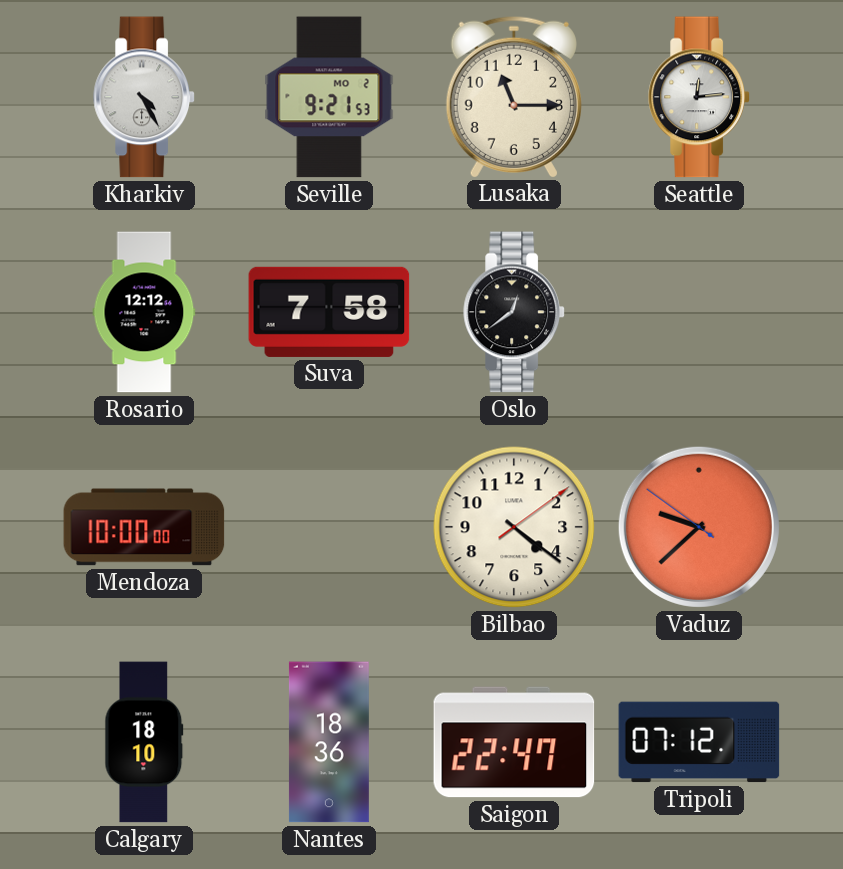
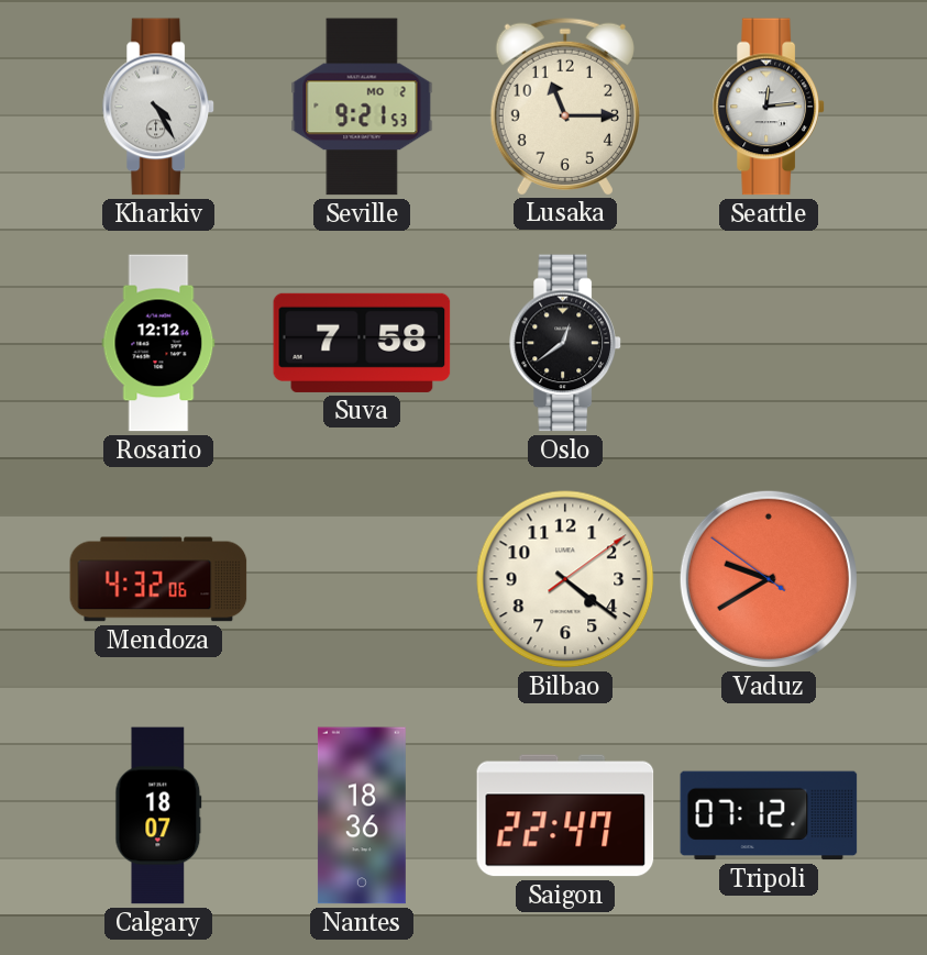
Mendoza: 10:00 -> 4:32 (158, 579)
Vaduz: 9:37 -> 9:39 (769, 579)
Calgary: 18:10 -> 18:07 (158, 815)
